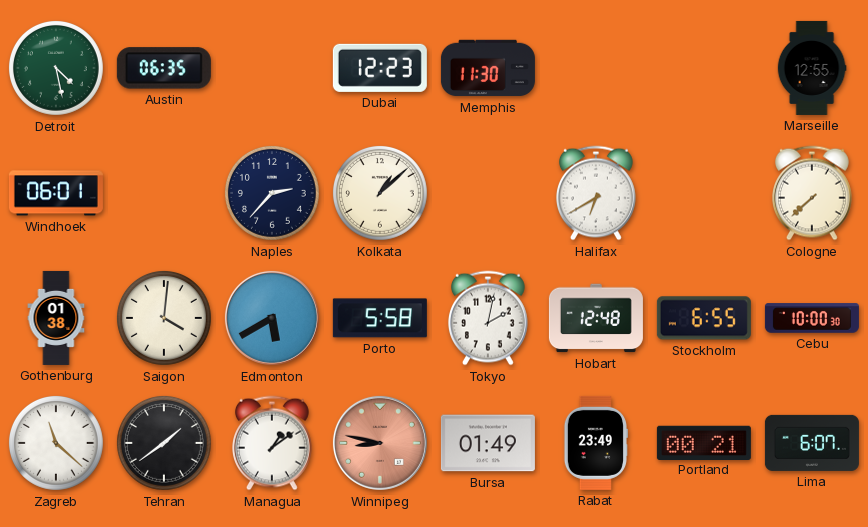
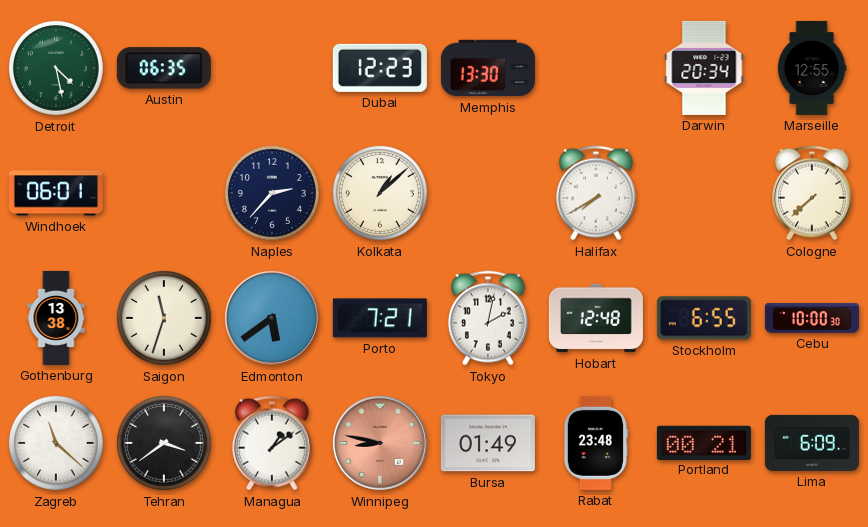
Memphis: 11:30 -> 13:30 (488, 68)
Darwin: none -> 20:34 (704, 68)
Halifax: 6:40 -> 7:40 (596, 193)
Gothenburg: 01:38 -> 13:38 (56, 318)
Saigon: 4:01 -> 11:33 (164, 318)
Edmonton: 5:40 -> 5:39 (272, 318)
Porto: 5:58 -> 7:21 (380, 318)
Tehran: 1:39 -> 3:39 (164, 443)
Rabat: 23:49 -> 23:48 (595, 443)
Lima: 6:07 -> 6:09 (812, 443)
